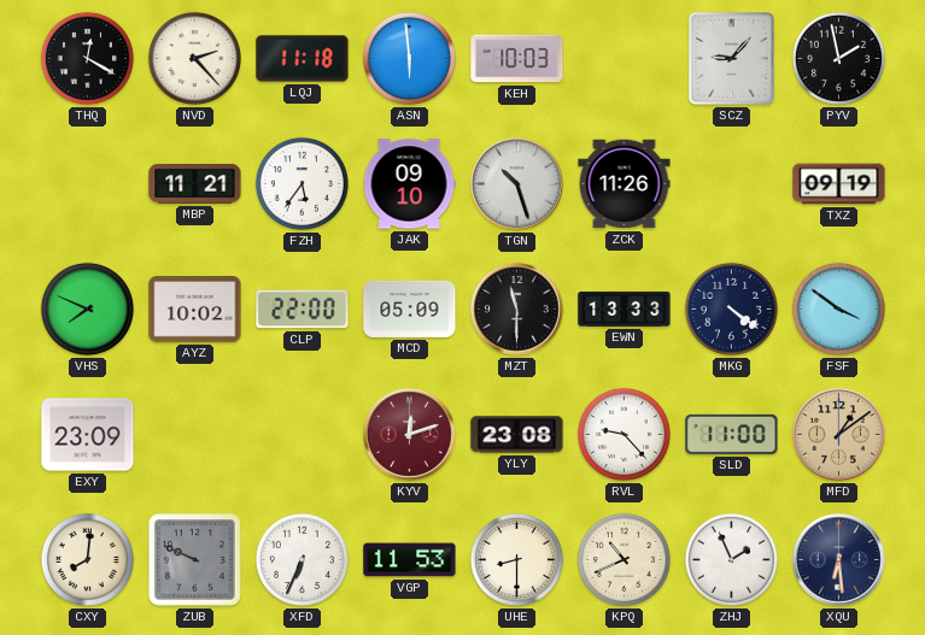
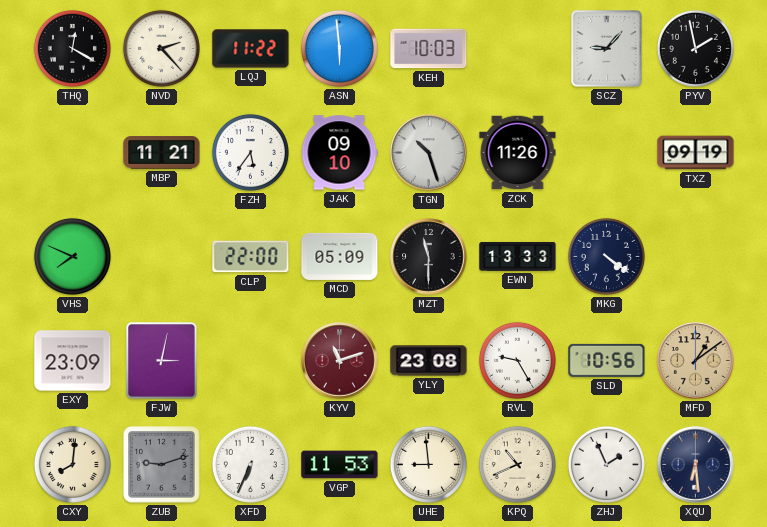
LQJ: 11:18 -> 11:22 (251, 49)
AYZ: 10:02 -> none (195, 310)
FSF: 3:51 -> none (838, 308)
FJW: none -> 3:02 (162, 361)
KYV: 12:12 -> 11:12 (340, 361)
RVL: 9:23 -> 9:25 (517, 360)
SLD: 11:00 -> 10:56 (607, 360)
ZUB: 9:49 -> 9:12 (162, 465)
UHE: 8:30 -> 8:59 (428, 464)
